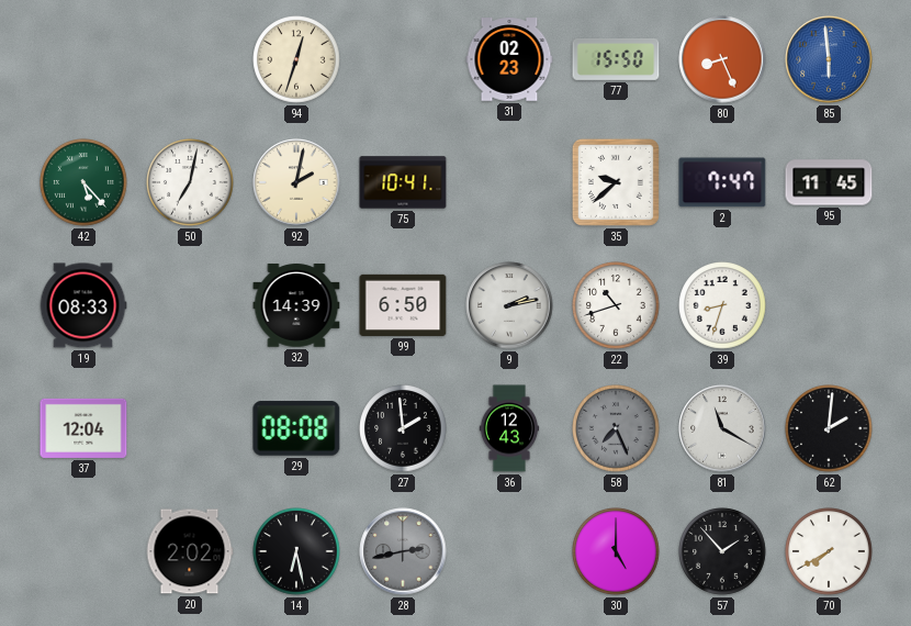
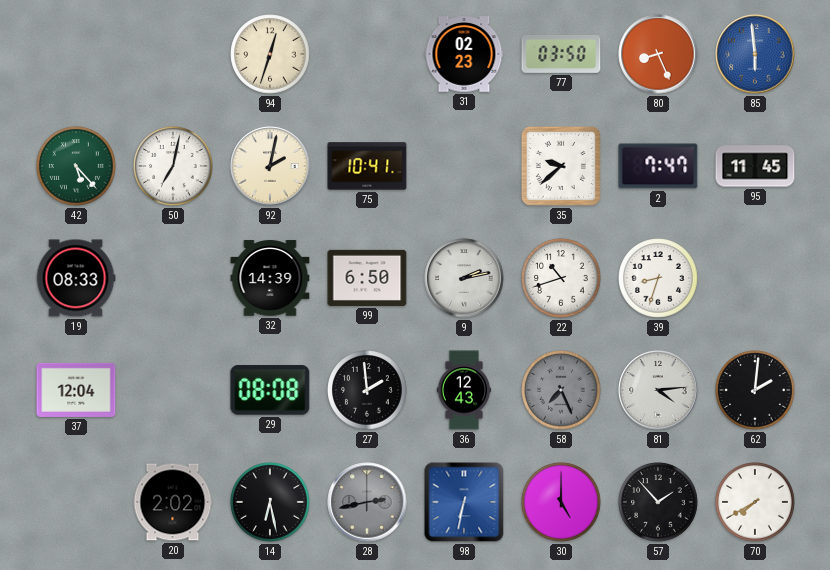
77: 15:50 -> 03:50 (561, 55)
81: 11:20 -> 4:14 (658, 390)
98: none -> 6:32 (464, 502)
